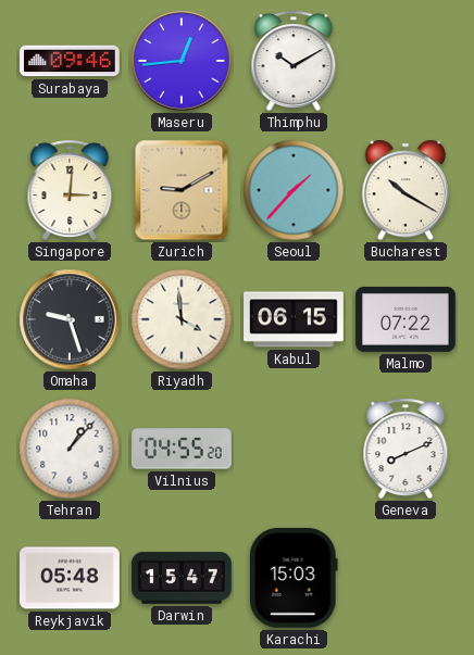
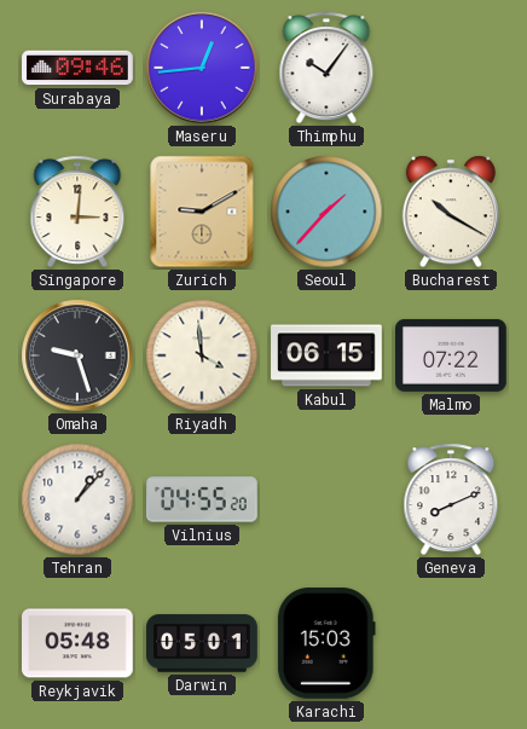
Thimphu: 10:10 -> 10:06 (326, 68)
Darwin: 15:47 -> 05:01 (202, 643)
